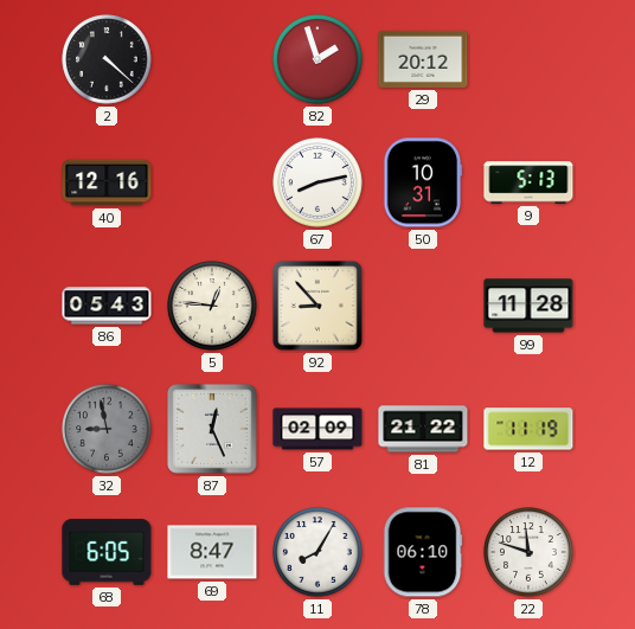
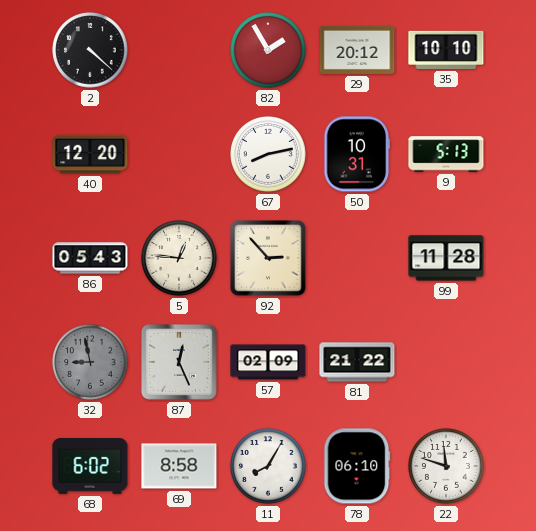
82: 1:57 -> 1:55 (268, 50)
35: none -> 10:10 (446, 50)
40: 12:16 -> 12:20 (90, 154)
92: 8:53 -> 2:53 (269, 259)
12: 11:19 -> none (528, 429)
68: 6:05 -> 6:02 (90, 466)
69: 8:47 -> 8:58 (179, 466)
